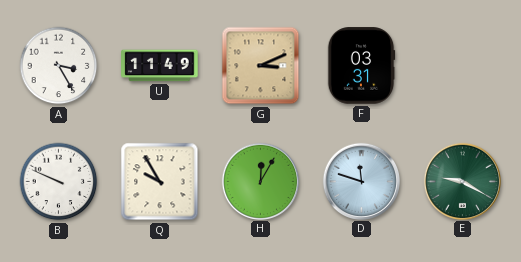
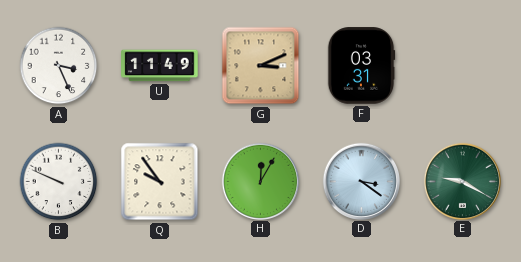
A: 3:25 -> 3:26 (59, 66)
Q: 9:55 -> 9:54 (160, 182)
D: 11:48 -> 3:21 (361, 181)
